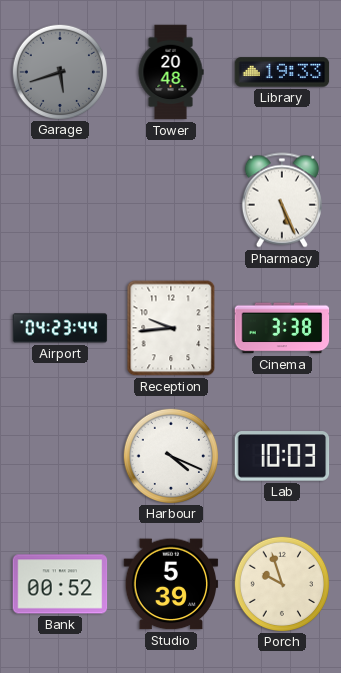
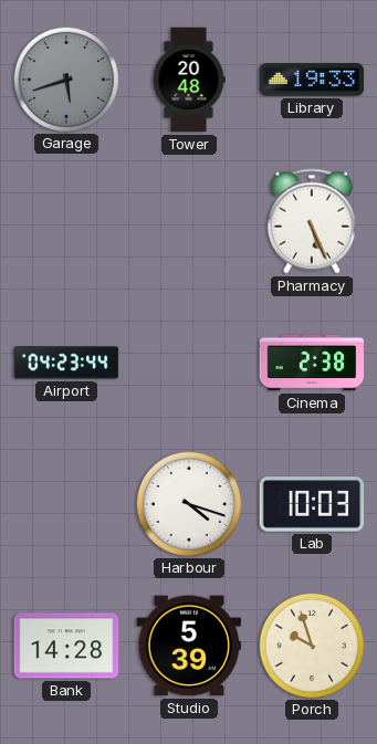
Reception: 9:44 -> none (171, 328)
Cinema: 3:38 -> 2:38 (312, 363)
Harbour: 4:19 -> 4:18 (188, 503)
Bank: 00:52 -> 14:28 (66, 646)
